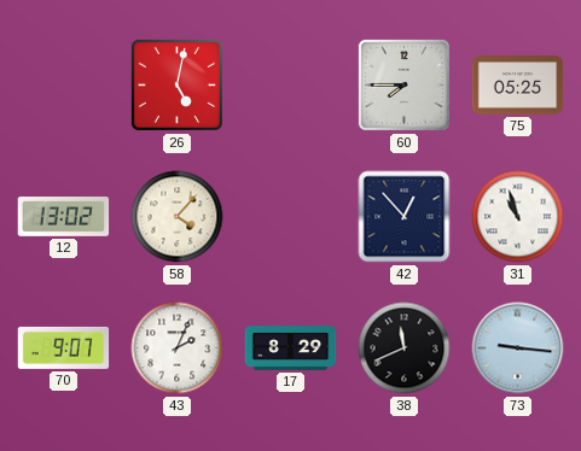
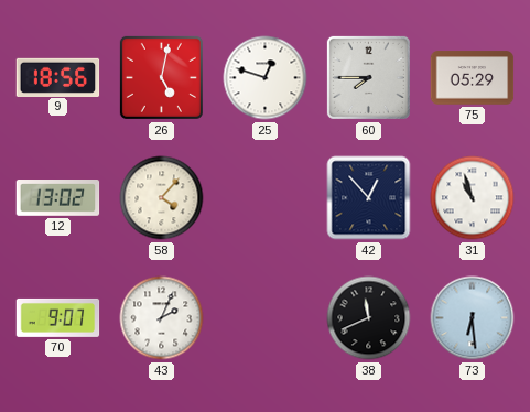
9: none -> 18:56 (58, 77)
25: none -> 12:48 (266, 78)
75: 05:25 -> 05:29 (473, 78)
17: 8:29 -> none (291, 348)
73: 9:16 -> 6:29 (473, 318)
